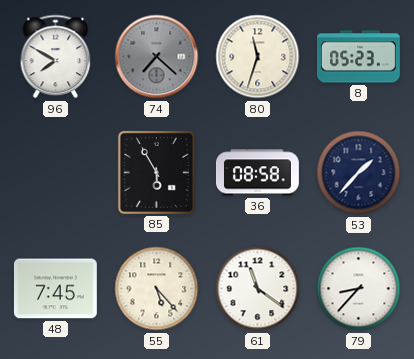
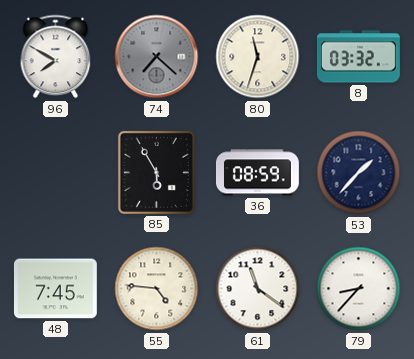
8: 05:23 -> 03:32 (358, 57)
36: 08:58 -> 08:59 (257, 173)
55: 5:23 -> 4:46 (157, 289)
